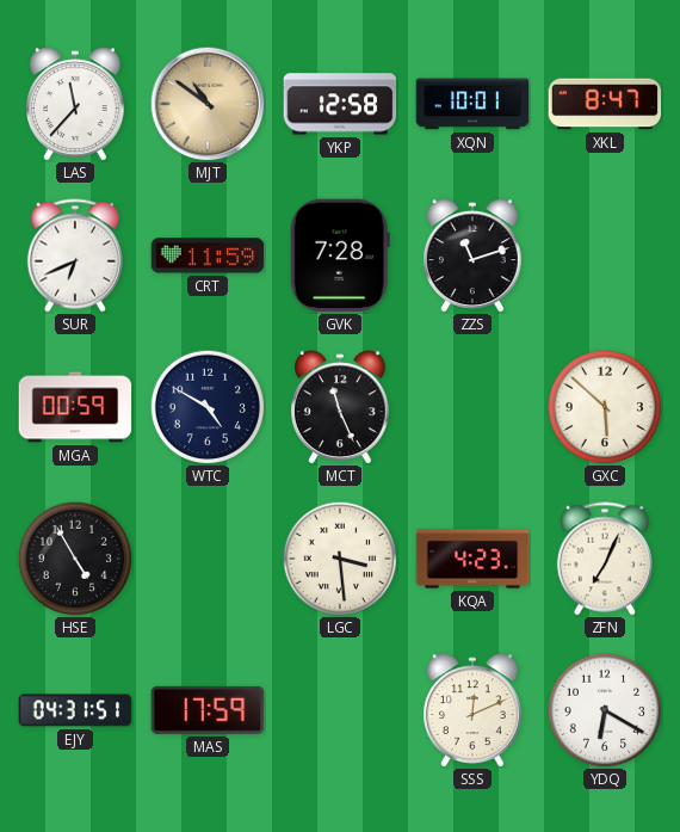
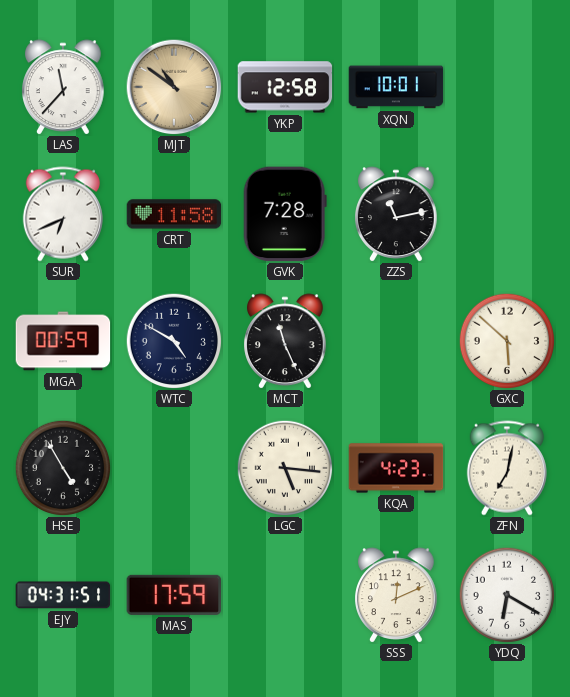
XKL: 8:47 -> none (605, 104)
CRT: 11:59 -> 11:58 (174, 214)
ZZS: 11:12 -> 11:13 (396, 214)
LGC: 3:29 -> 5:16 (285, 468)
ZFN: 7:04 -> 7:02 (507, 468)
